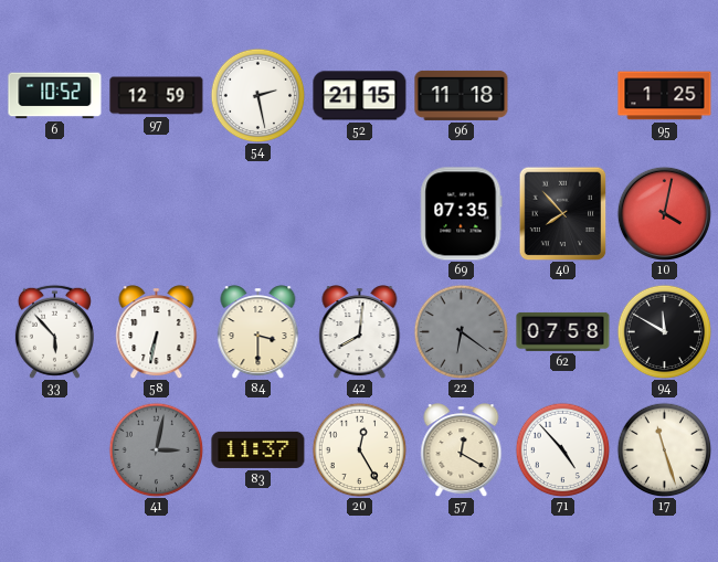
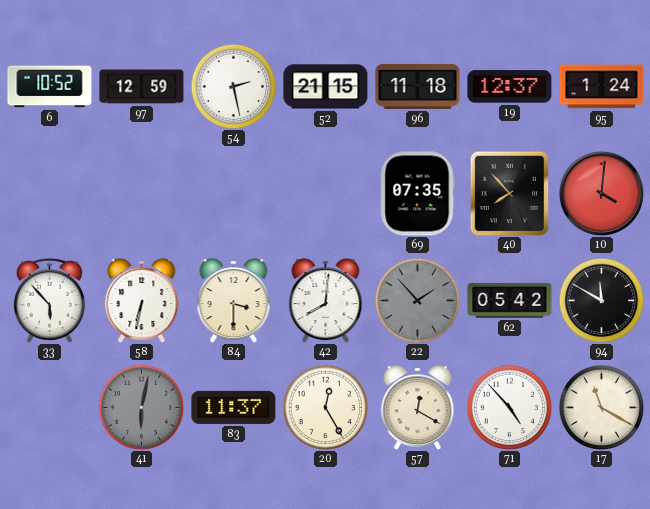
19: none -> 12:37 (510, 87)
95: 1:25 -> 1:24 (602, 87)
10: 4:02 -> 4:01 (601, 193)
22: 6:21 -> 1:53 (417, 300)
62: 07:58 -> 05:42 (510, 300)
41: 3:02 -> 6:02 (141, 407)
17: 11:27 -> 11:20 (601, 407)
